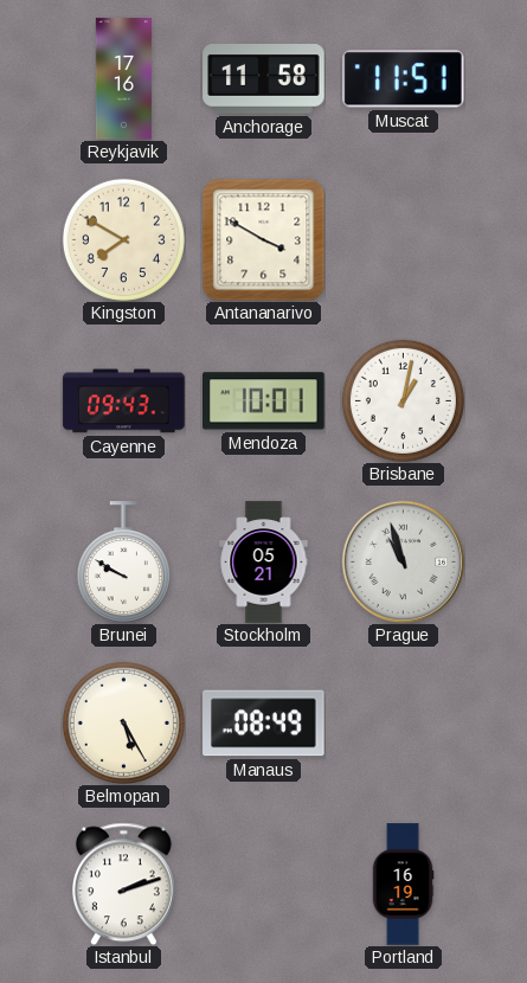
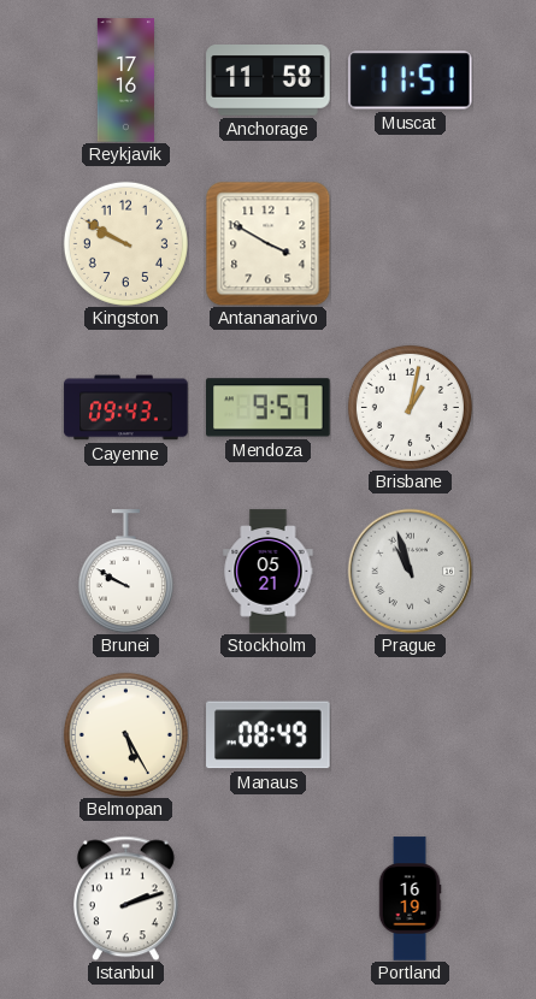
Kingston: 7:50 -> 9:50 (125, 243)
Mendoza: 10:01 -> 9:57 (269, 408)
